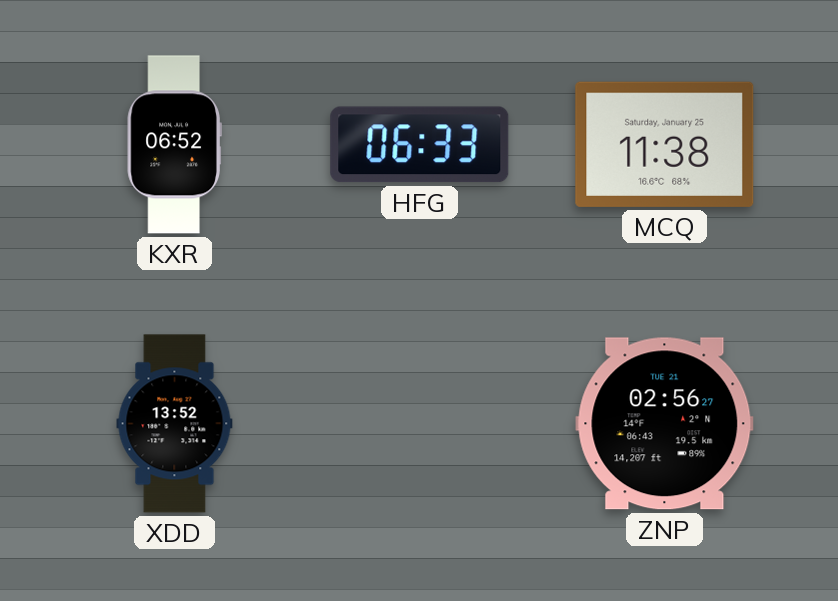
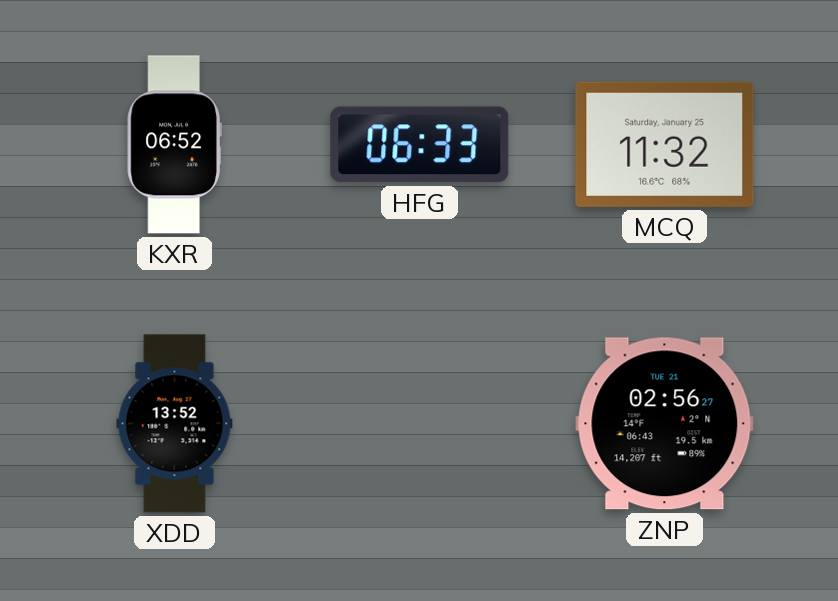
MCQ: 11:38 -> 11:32 (665, 144)
